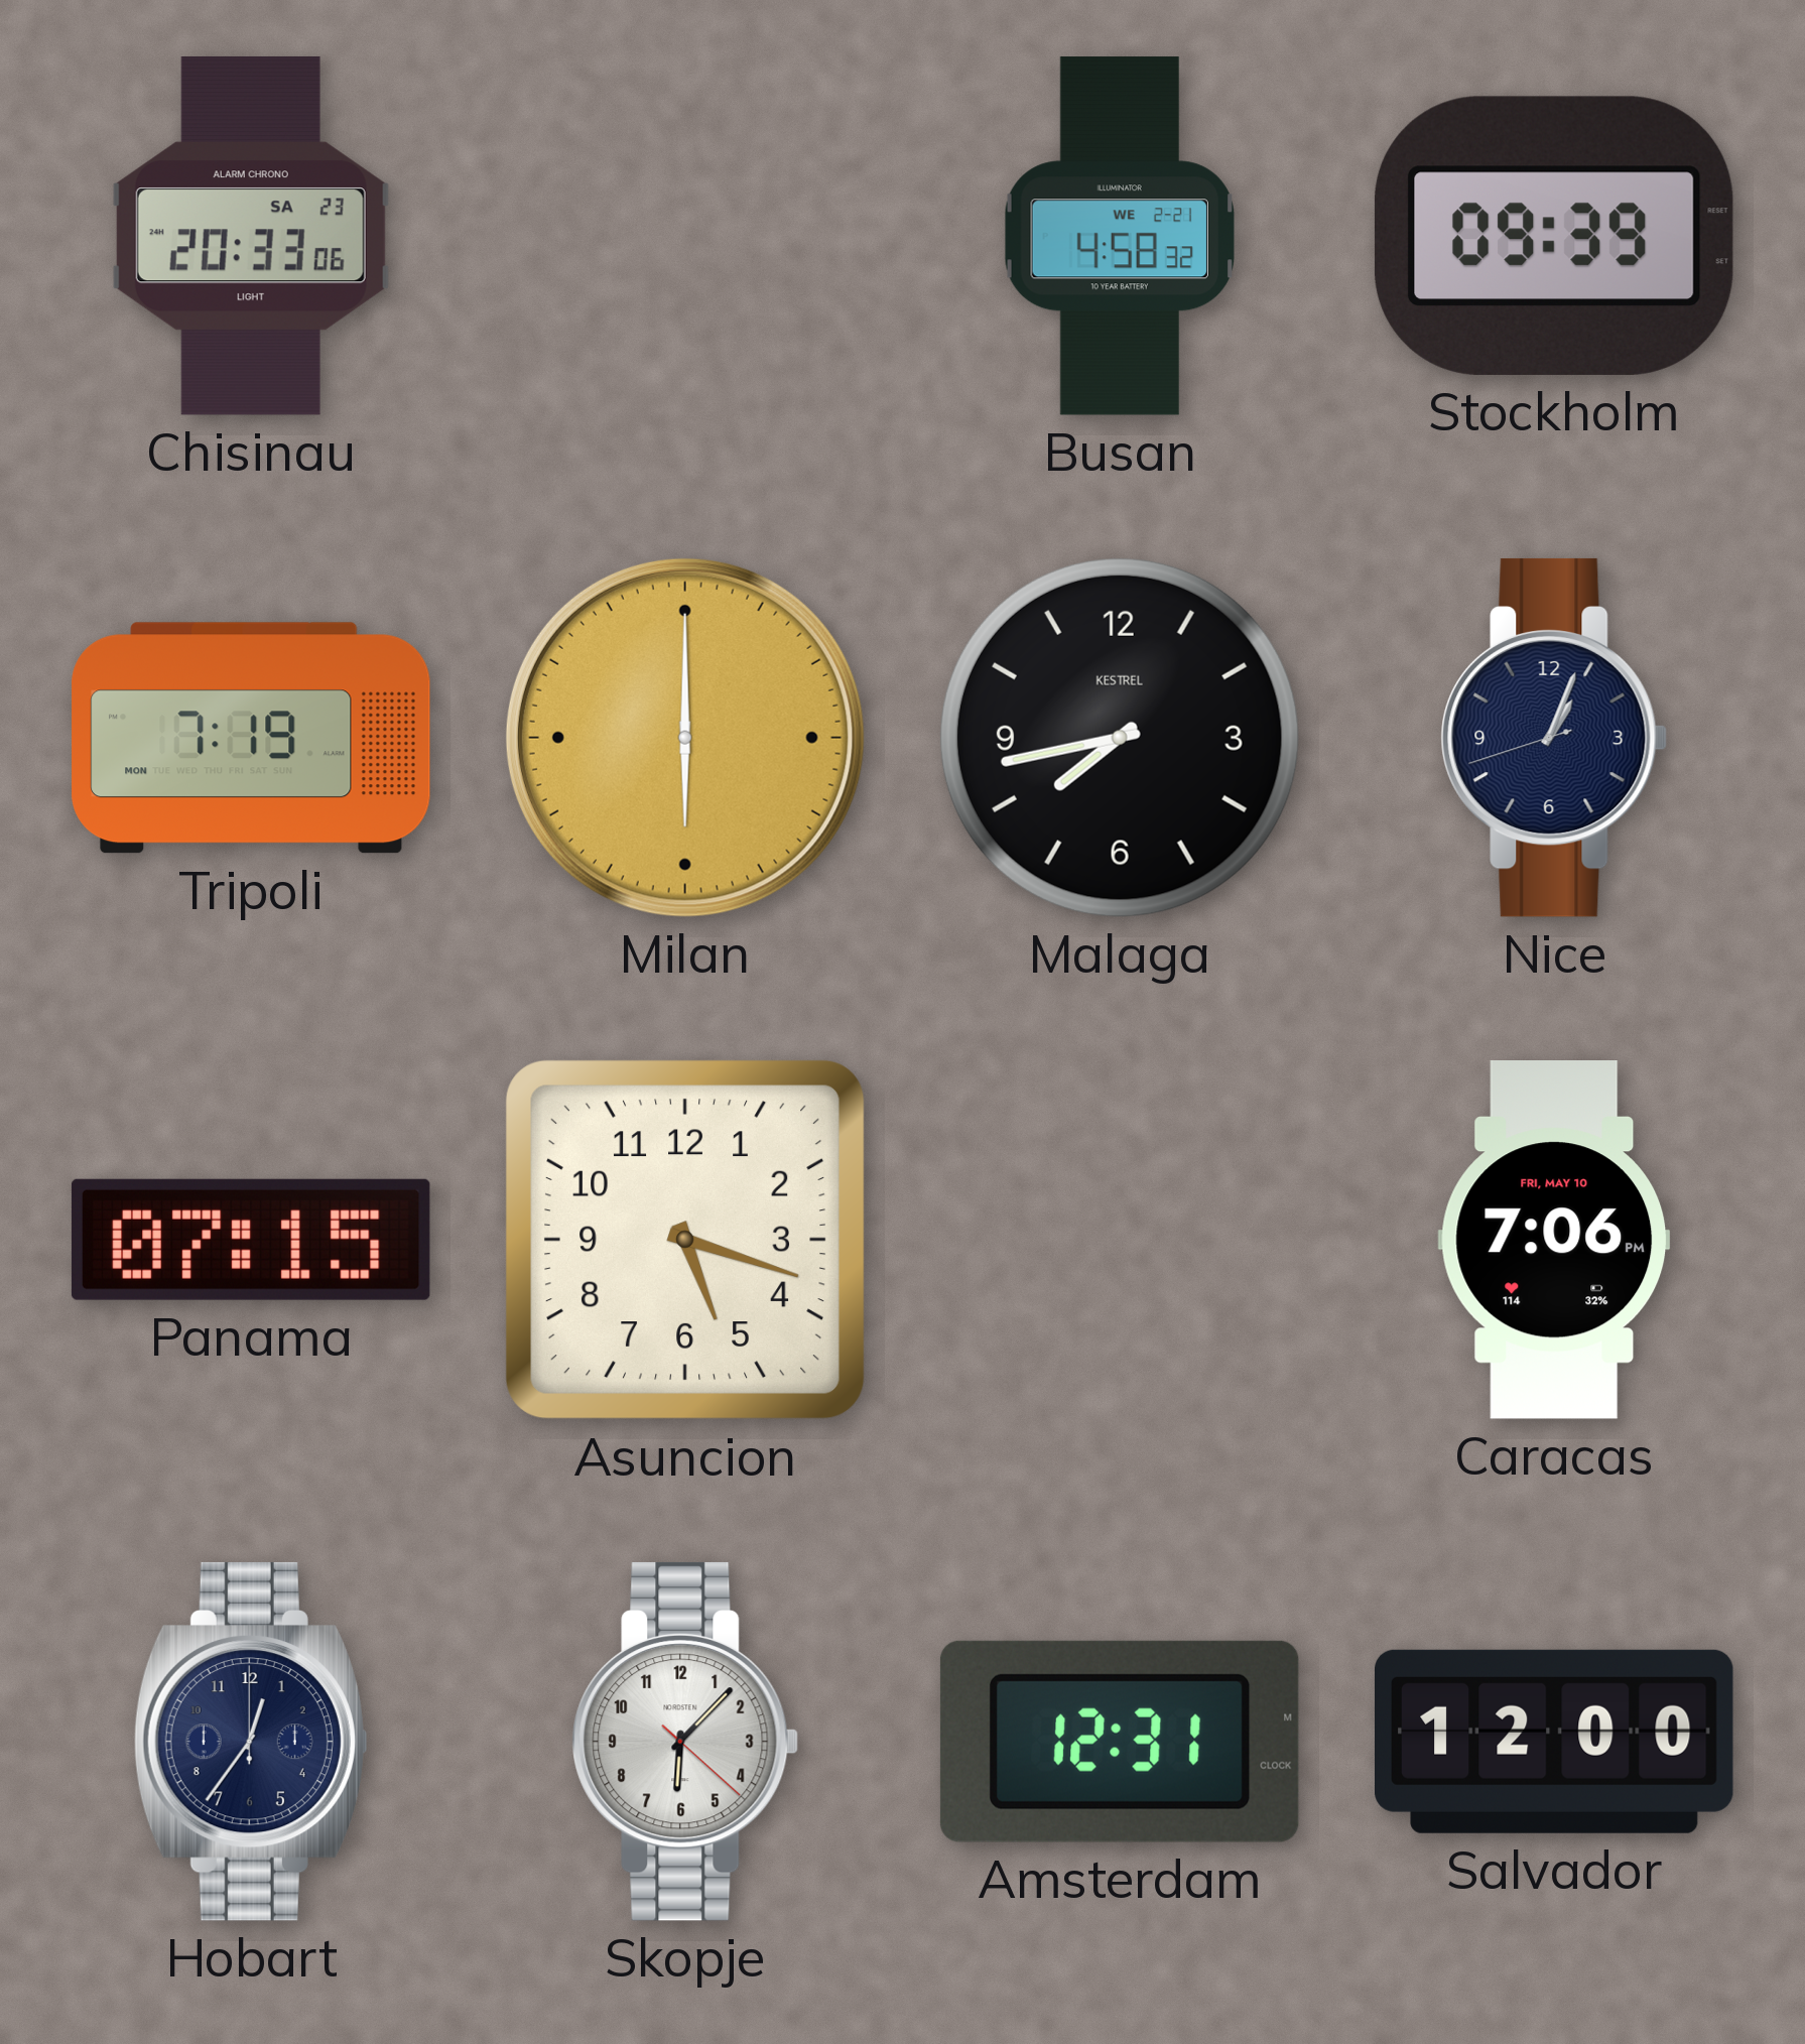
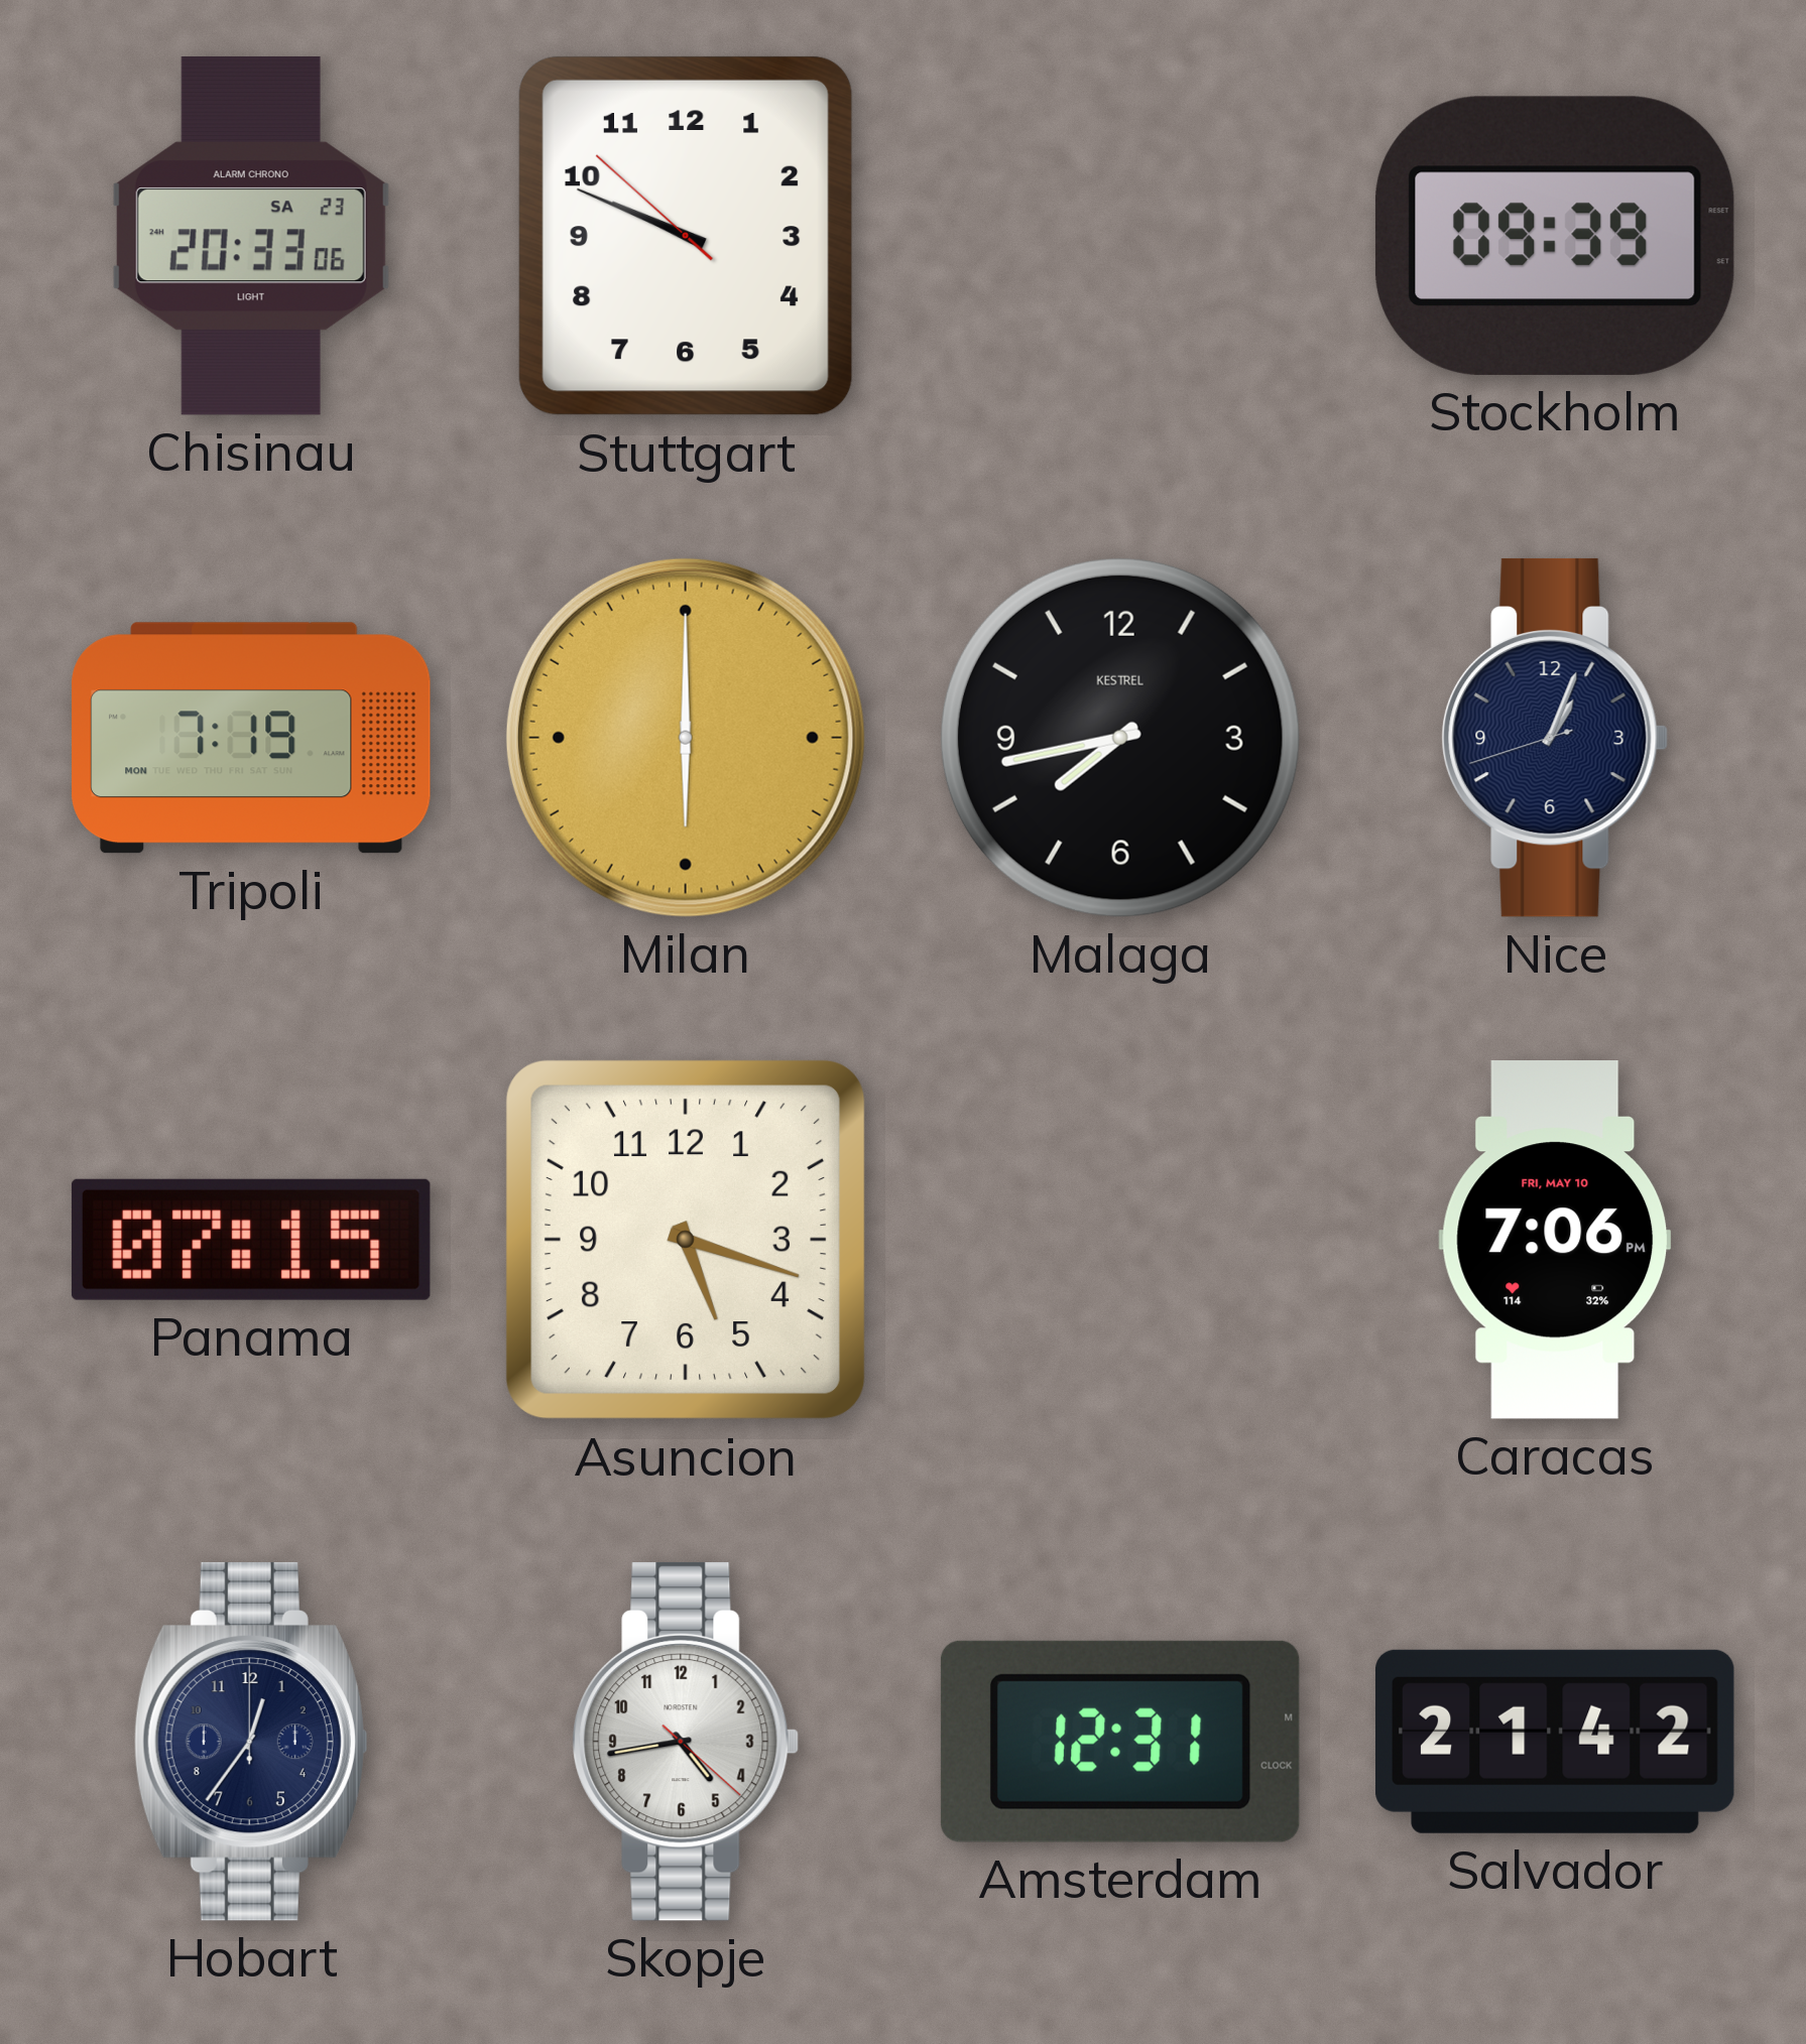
Stuttgart: none -> 9:48 (686, 236)
Busan: 4:58 -> none (1120, 236)
Skopje: 6:07 -> 4:43 (686, 1742)
Salvador: 12:00 -> 21:42 (1556, 1742)
